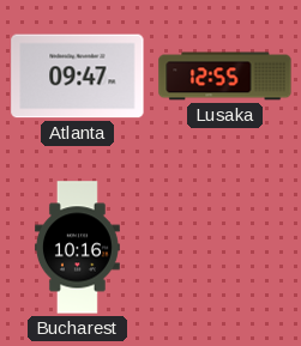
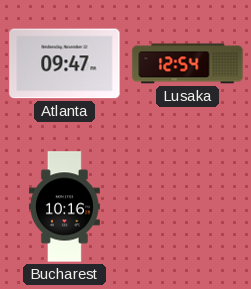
Lusaka: 12:55 -> 12:54 (188, 64)
